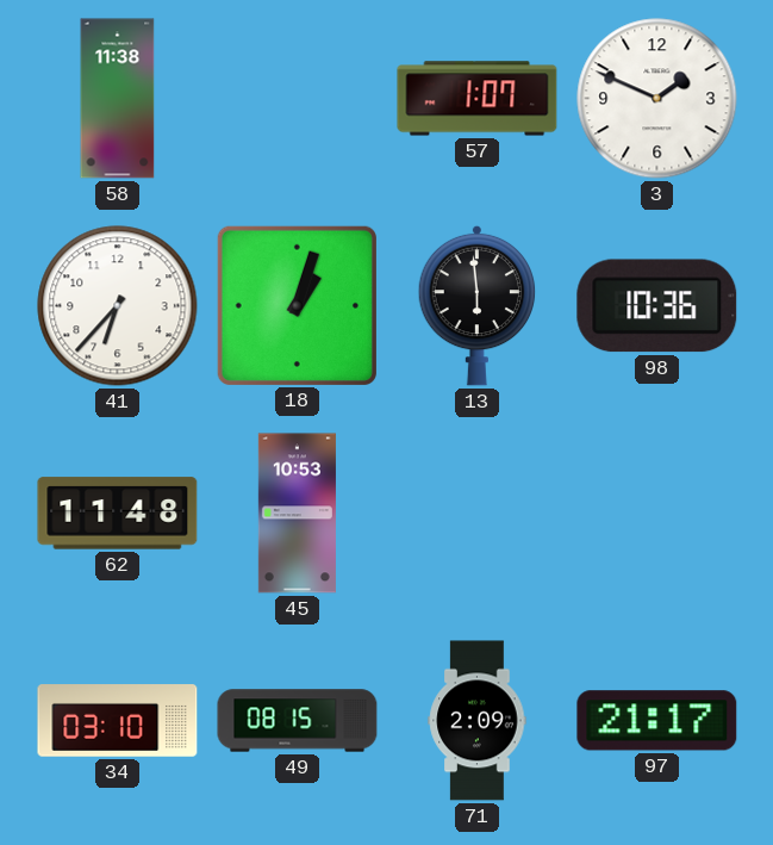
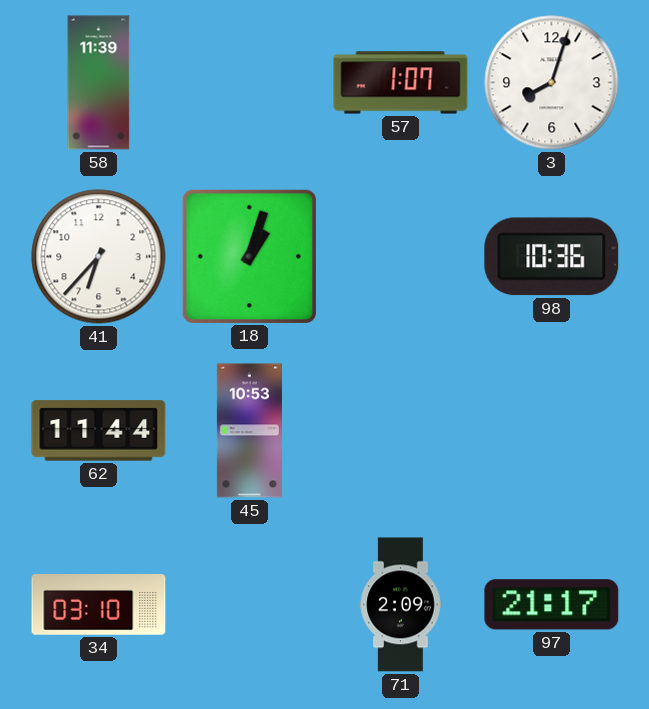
58: 11:38 -> 11:39 (99, 83)
3: 1:49 -> 8:03 (552, 83)
13: 5:59 -> none (478, 305)
62: 11:48 -> 11:44 (99, 431)
49: 08:15 -> none (298, 721)
